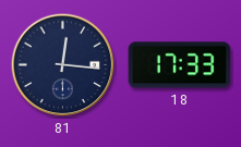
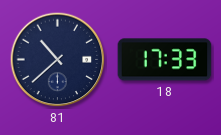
81: 12:16 -> 10:38 (58, 60)
